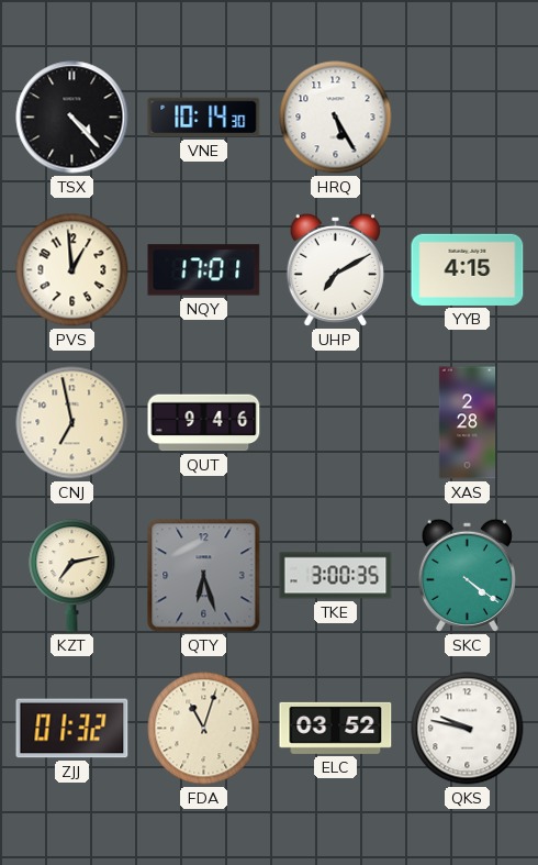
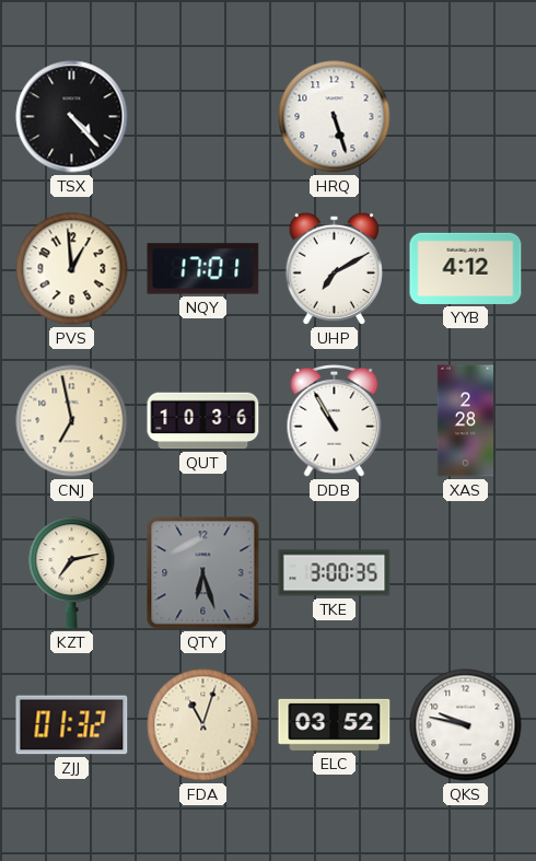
VNE: 10:14 -> none (204, 118)
HRQ: 5:25 -> 5:27 (335, 117)
YYB: 4:15 -> 4:12 (466, 268)
QUT: 9:46 -> 10:36 (203, 421)
DDB: none -> 10:55 (335, 421)
SKC: 4:21 -> none (467, 575)
